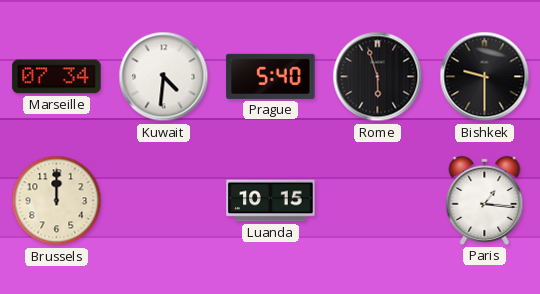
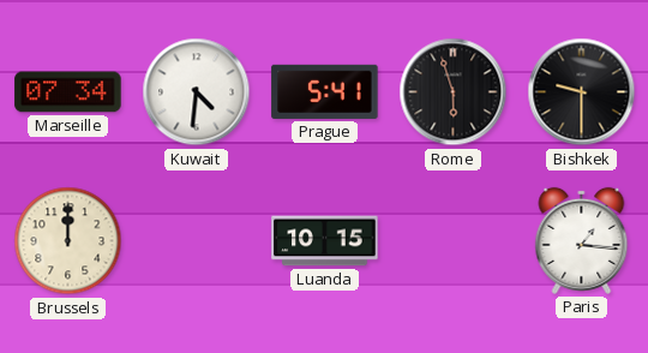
Prague: 5:40 -> 5:41 (325, 91)
